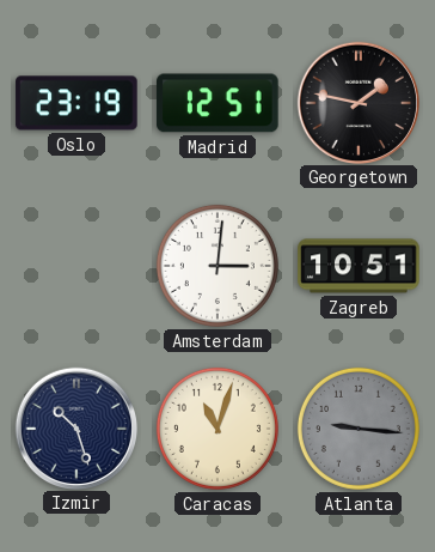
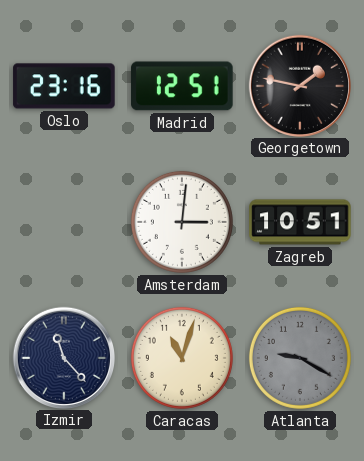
Oslo: 23:19 -> 23:16 (64, 86)
Izmir: 10:27 -> 11:23 (63, 357)
Atlanta: 9:16 -> 9:20 (300, 358)
